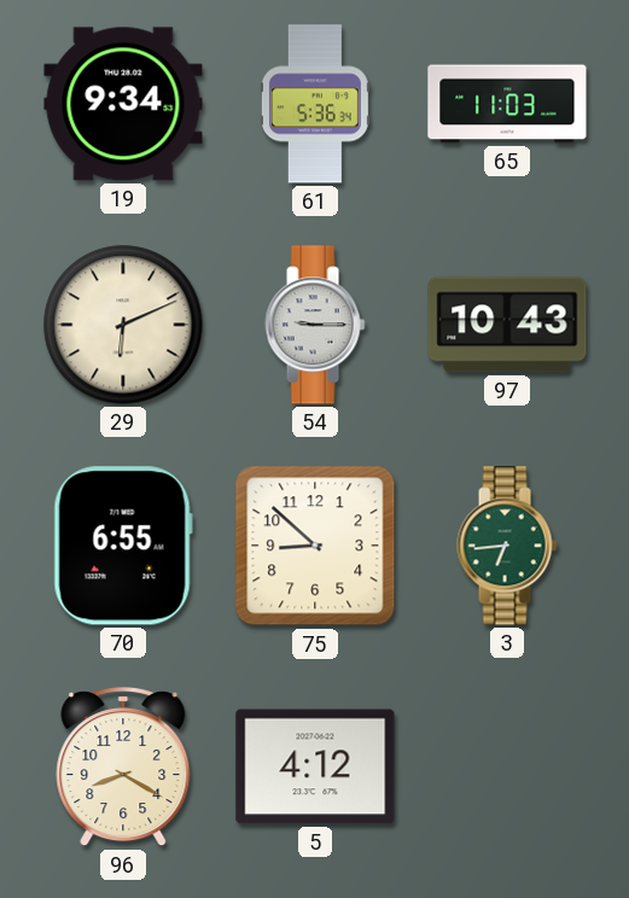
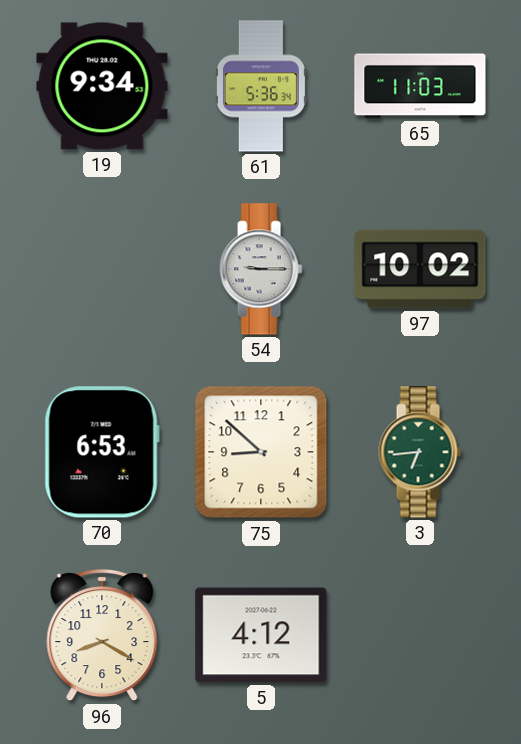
29: 6:11 -> none (123, 325)
97: 10:43 -> 10:02 (420, 269)
70: 6:55 -> 6:53 (102, 452)
